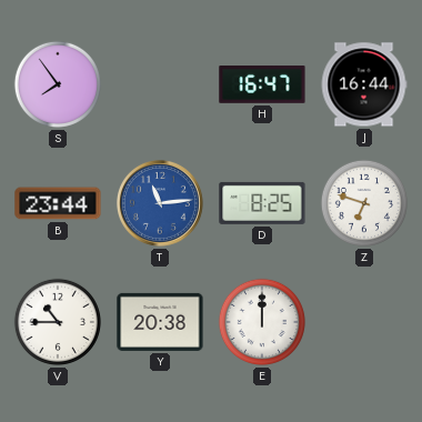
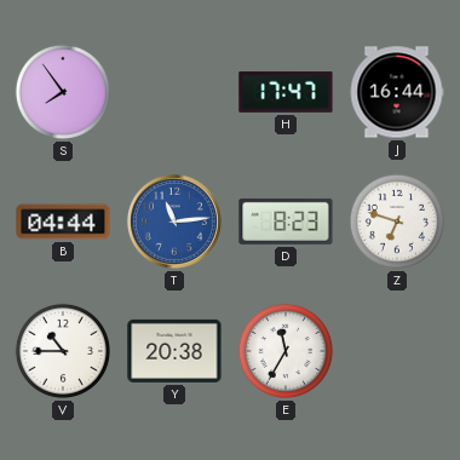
H: 16:47 -> 17:47 (286, 92)
B: 23:44 -> 04:44 (63, 222)
D: 8:25 -> 8:23 (286, 222)
E: 12:00 -> 11:35 (286, 351)
